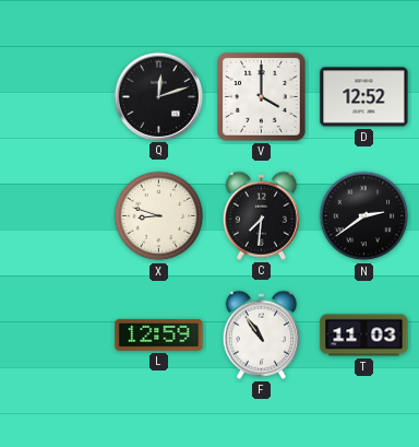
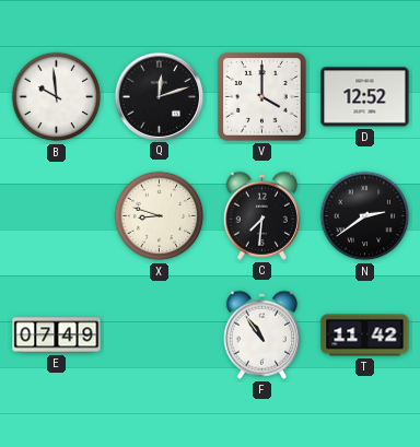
B: none -> 9:59 (57, 97)
E: none -> 07:49 (57, 336)
L: 12:59 -> none (159, 334)
T: 11:03 -> 11:42 (365, 336)
